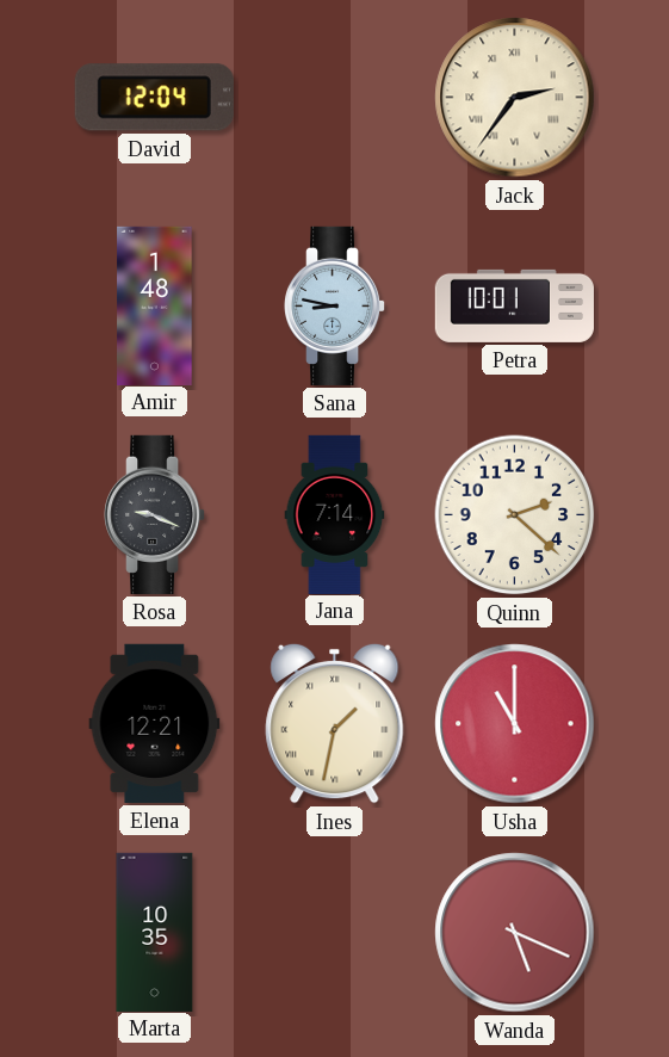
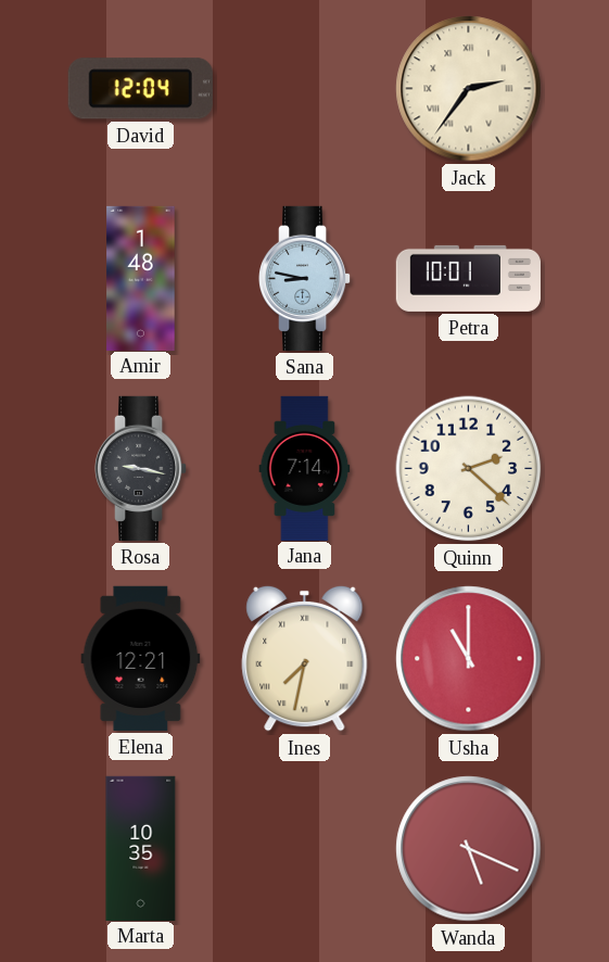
Rosa: 9:19 -> 9:17 (142, 468)
Ines: 1:32 -> 7:32 (305, 658)
